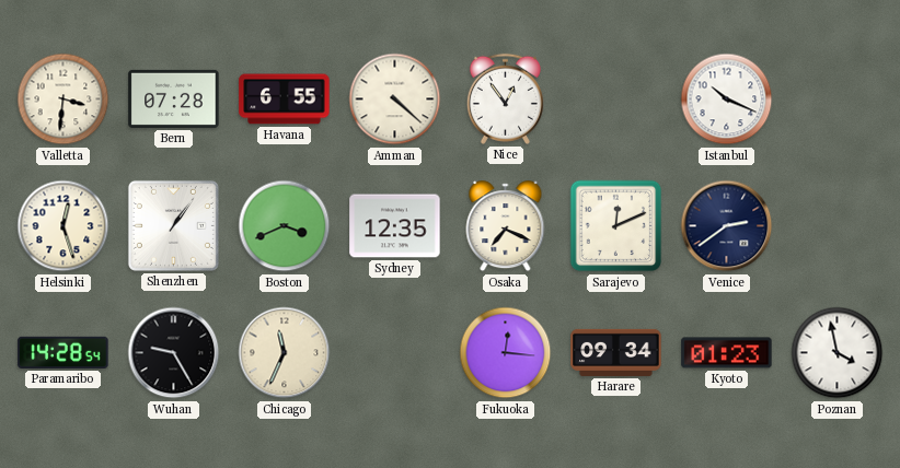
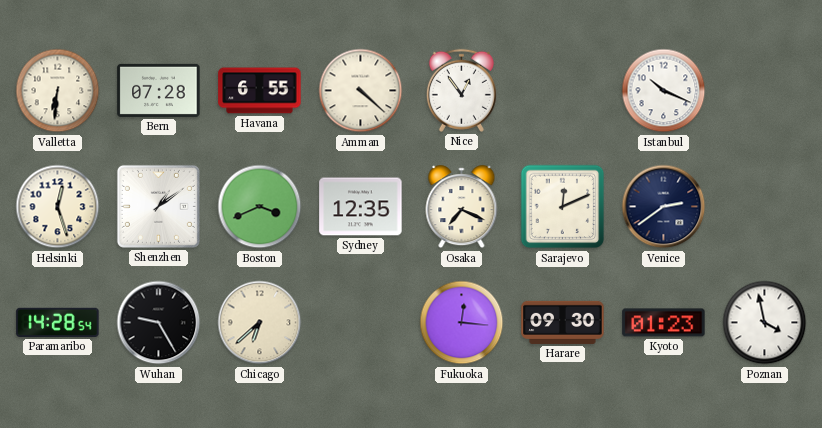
Valletta: 3:31 -> 6:31 (58, 91)
Shenzhen: 1:06 -> 1:09 (158, 206)
Chicago: 11:34 -> 6:38 (260, 323)
Harare: 09:34 -> 09:30 (563, 322)
